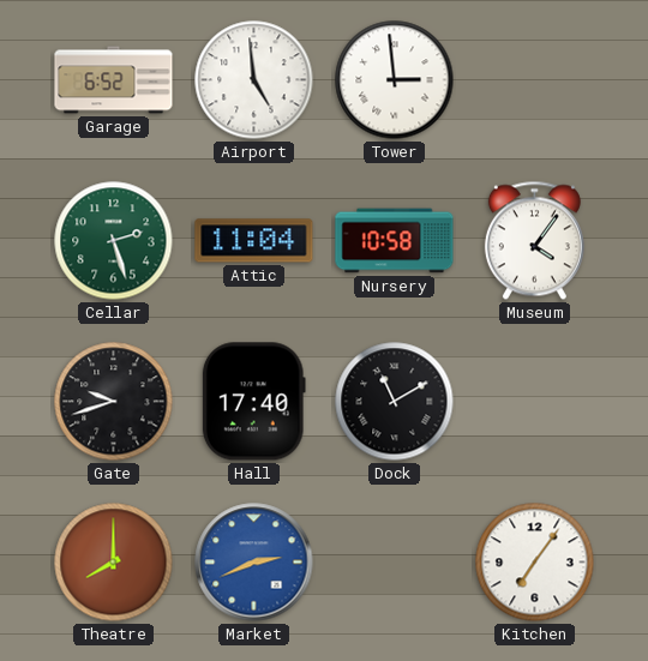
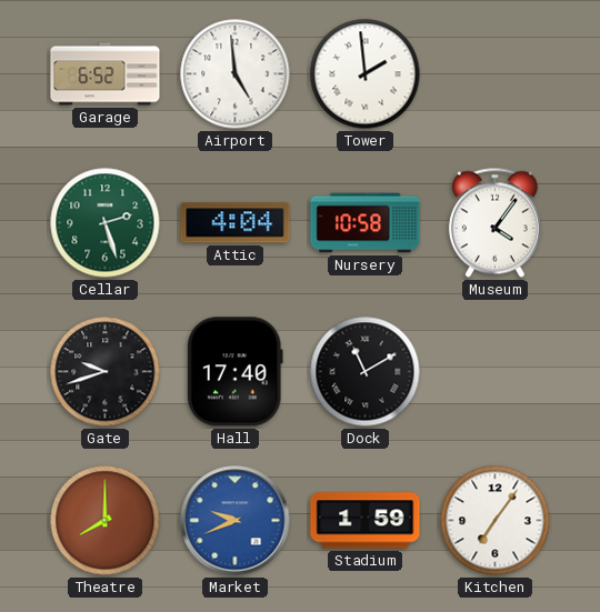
Tower: 2:59 -> 1:59 (366, 74)
Attic: 11:04 -> 4:04 (236, 223)
Market: 2:41 -> 9:41 (236, 521)
Stadium: none -> 1:59 (366, 521)
